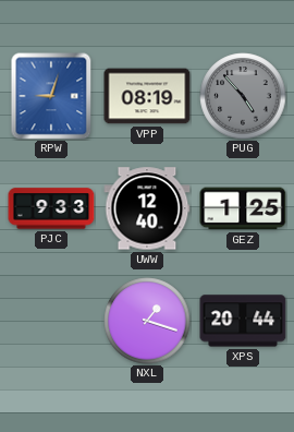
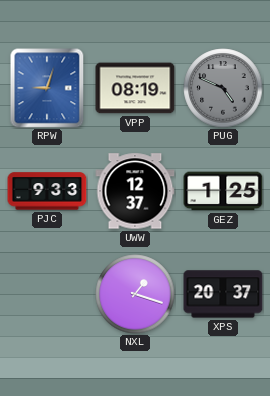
PUG: 4:53 -> 4:49 (223, 88)
UWW: 12:40 -> 12:37 (135, 191)
XPS: 20:44 -> 20:37 (223, 294)
